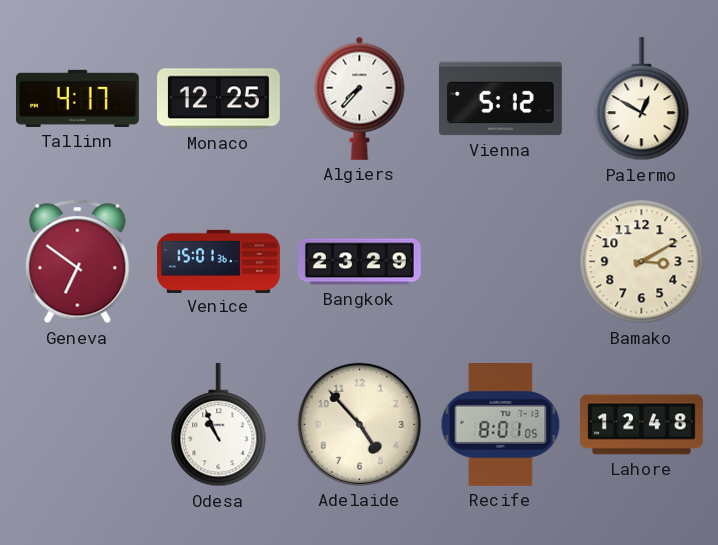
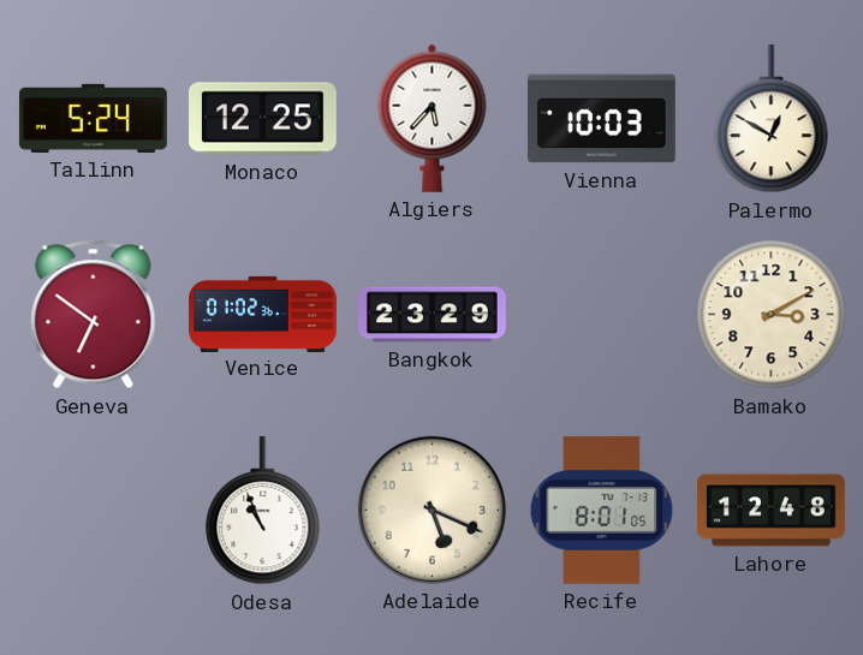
Tallinn: 4:17 -> 5:24 (94, 118)
Algiers: 7:37 -> 5:37 (433, 118)
Vienna: 5:12 -> 10:03 (602, 119)
Venice: 15:01 -> 01:02 (263, 314)
Adelaide: 4:53 -> 5:19 (431, 510)
